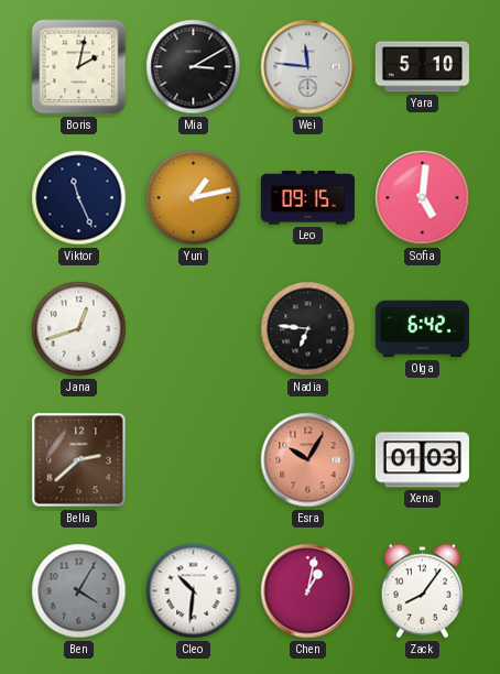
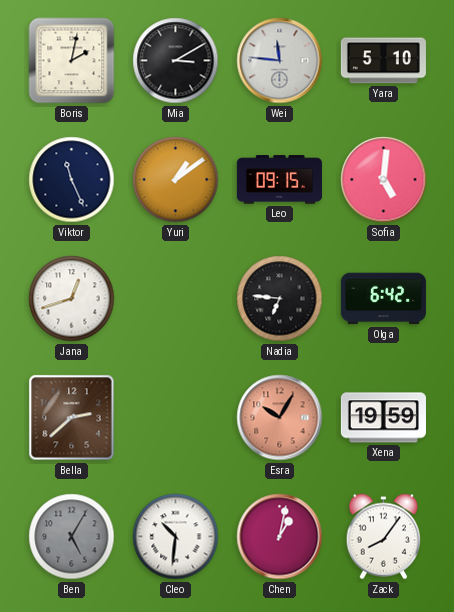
Yuri: 1:13 -> 1:09 (176, 180)
Xena: 01:03 -> 19:59 (383, 418)
Ben: 4:05 -> 5:05 (72, 537)
